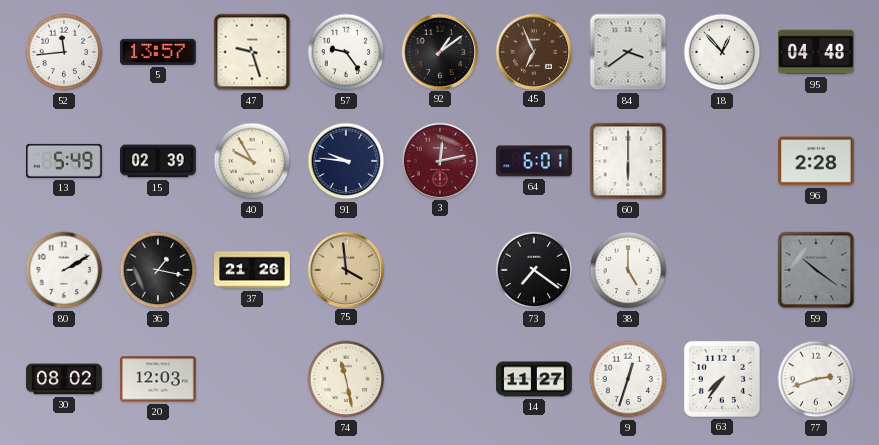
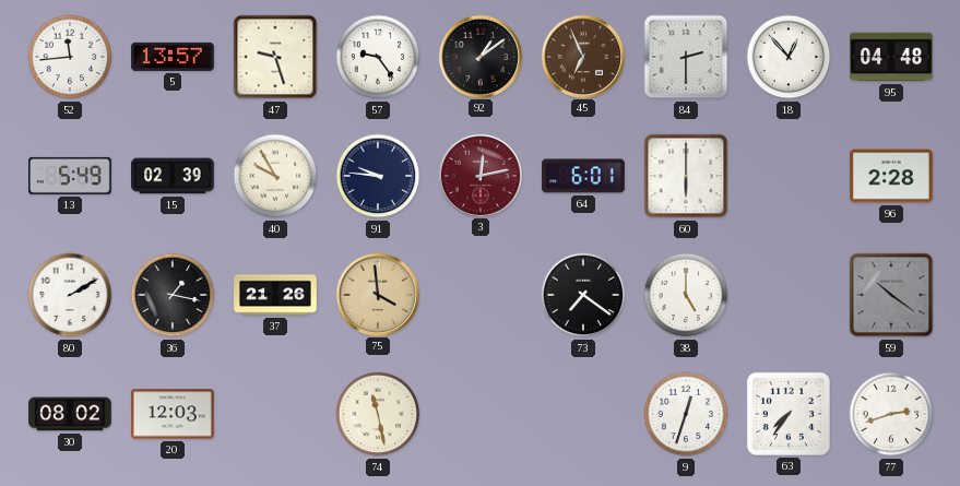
84: 3:39 -> 2:30 (686, 57)
14: 11:27 -> none (534, 379)
